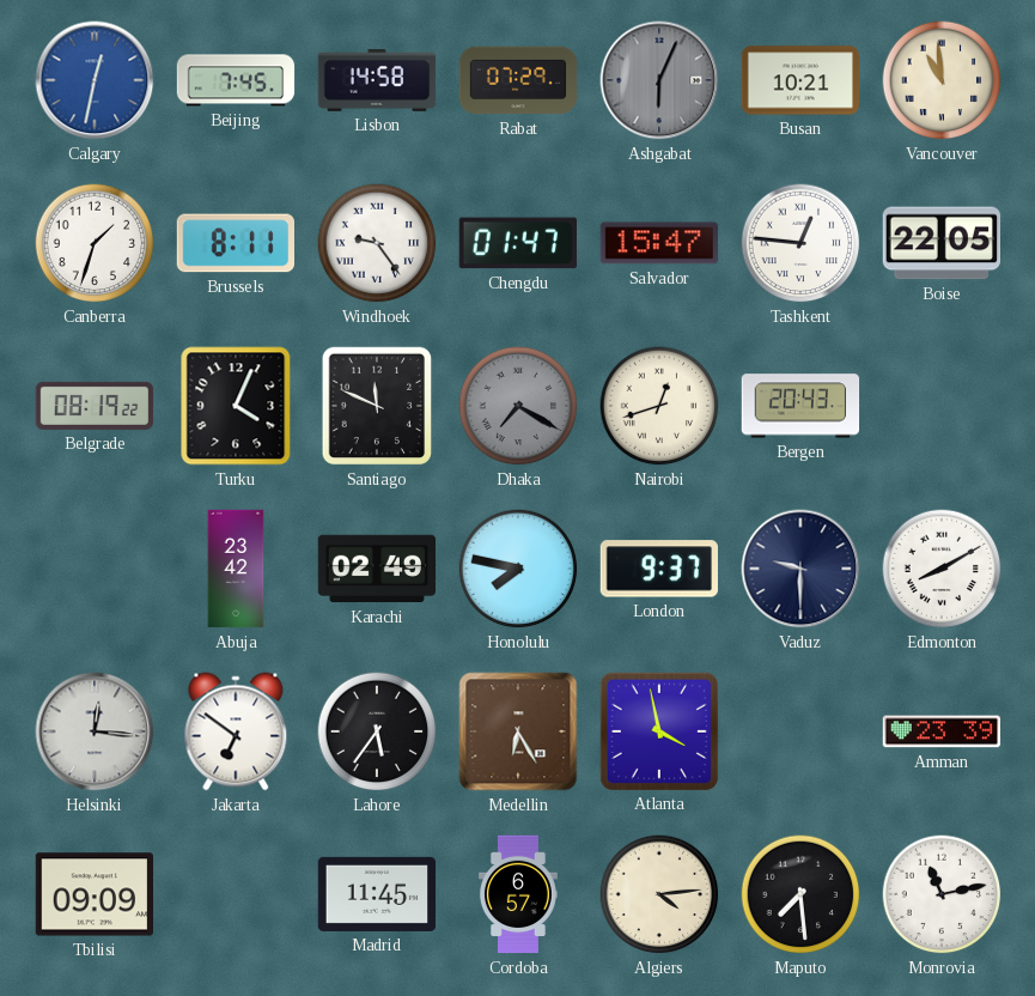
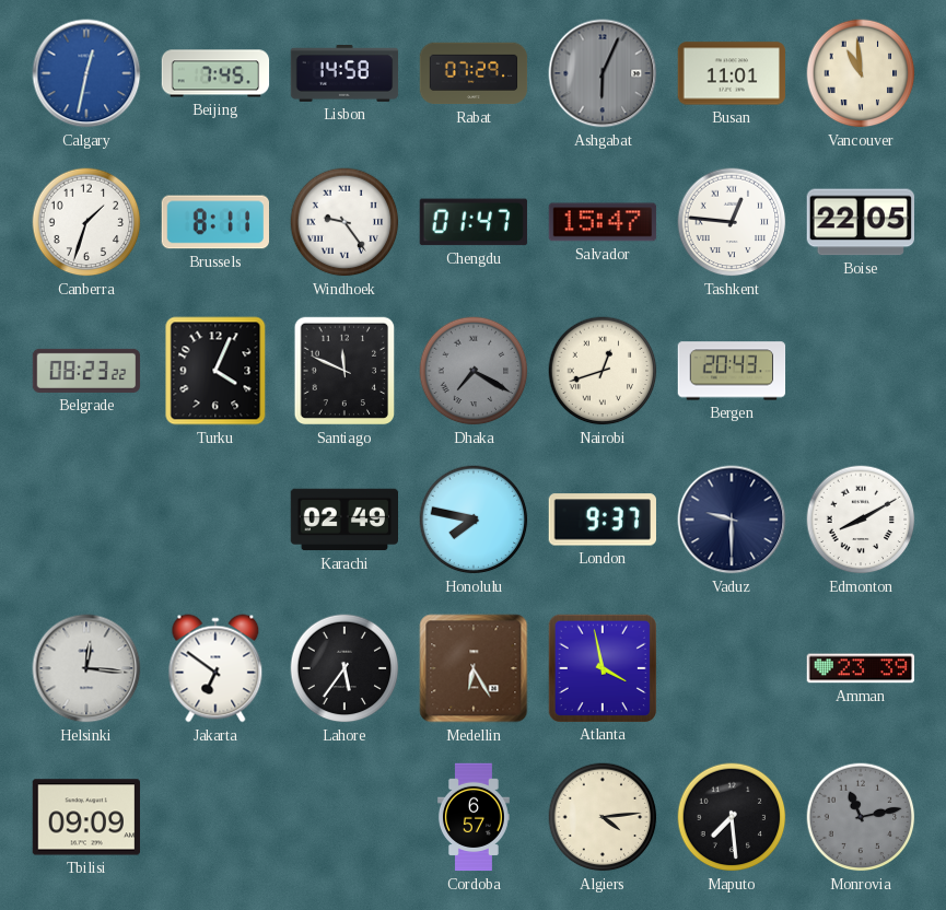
Busan: 10:21 -> 11:01 (732, 73)
Belgrade: 08:19 -> 08:23 (86, 371)
Abuja: 23:42 -> none (236, 569)
Madrid: 11:45 -> none (377, 894)
Monrovia dial: white -> grey (861, 817)
